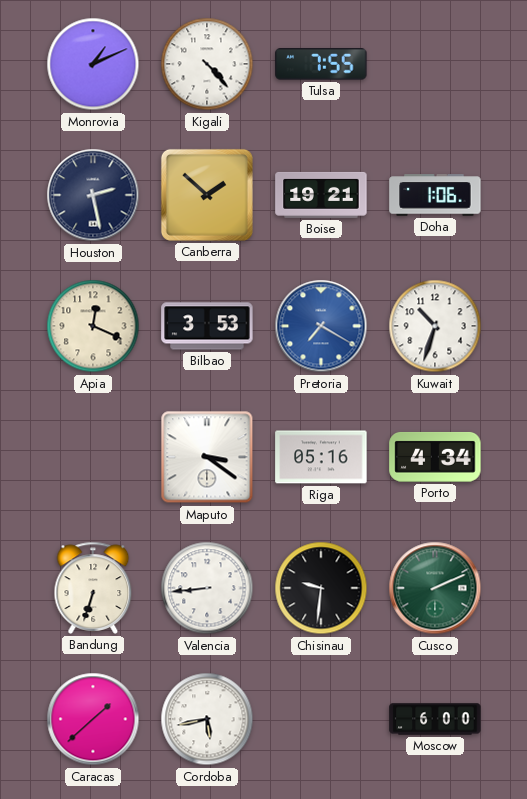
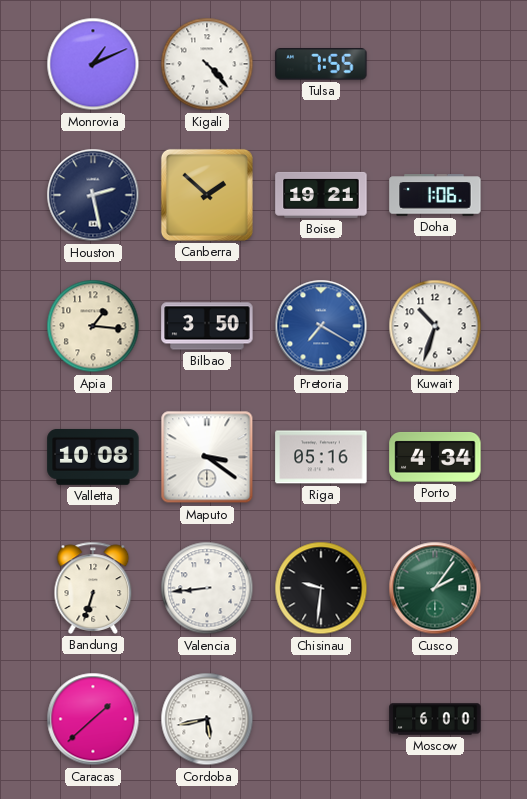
Apia: 12:19 -> 1:16 (93, 326)
Bilbao: 3:53 -> 3:50 (207, 326)
Valletta: none -> 10:08 (93, 457)
Cusco: 2:11 -> 2:06 (435, 588)
